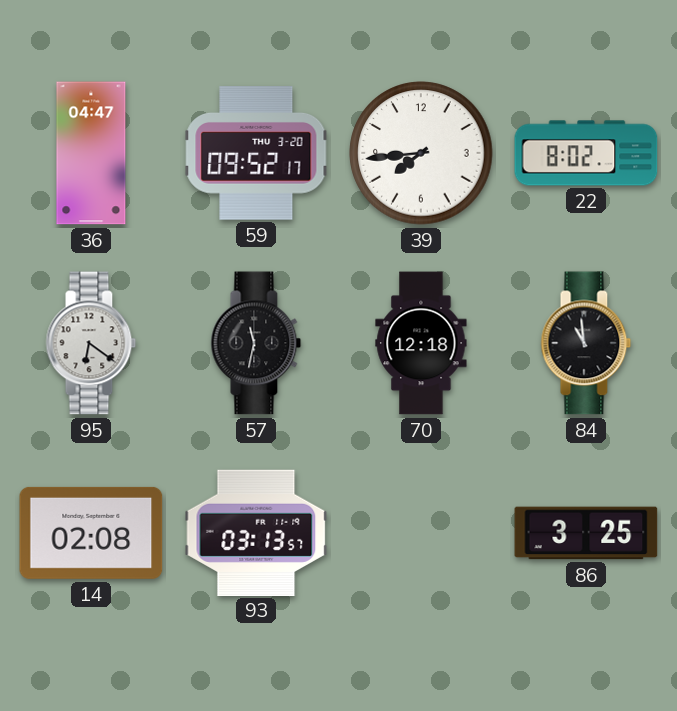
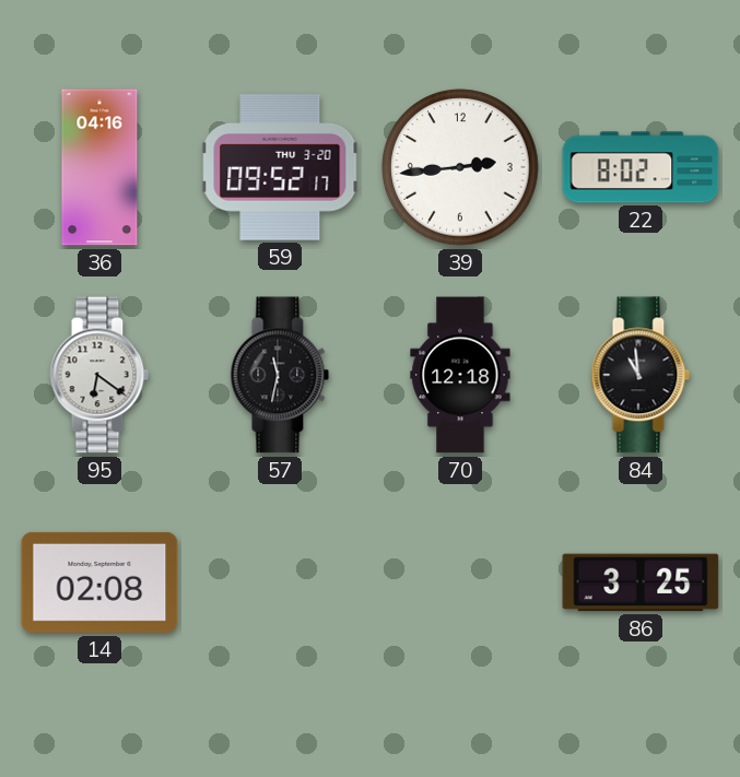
36: 04:47 -> 04:16 (99, 167)
39: 7:44 -> 2:44 (460, 167)
93: 03:13 -> none (256, 532)
